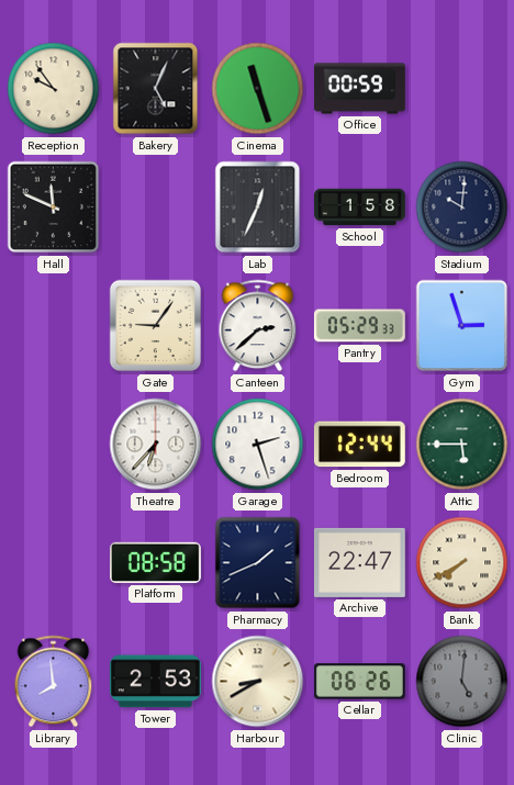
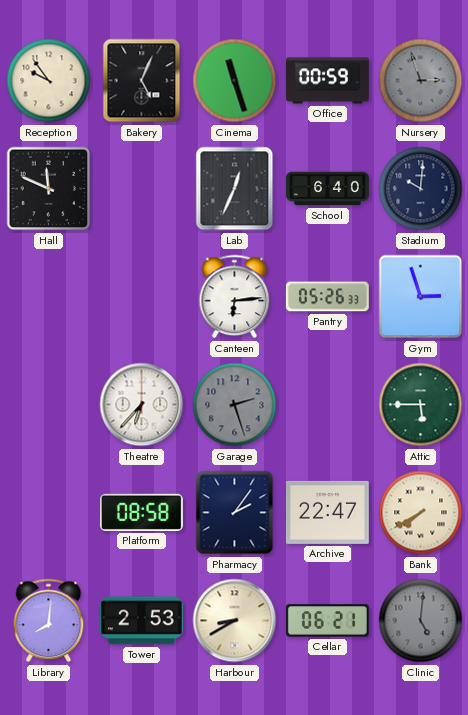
Nursery: none -> 2:57 (421, 81)
School: 1:58 -> 6:40 (328, 189)
Gate: 9:06 -> none (156, 326)
Canteen: 2:38 -> 6:14 (235, 297)
Pantry: 05:29 -> 05:26 (327, 297)
Garage dial: white -> grey (235, 405)
Bedroom: 12:44 -> none (359, 445)
Pharmacy: 1:41 -> 2:06 (235, 513)
Library: 7:59 -> 8:01 (49, 621)
Cellar: 06:26 -> 06:21 (327, 621)
